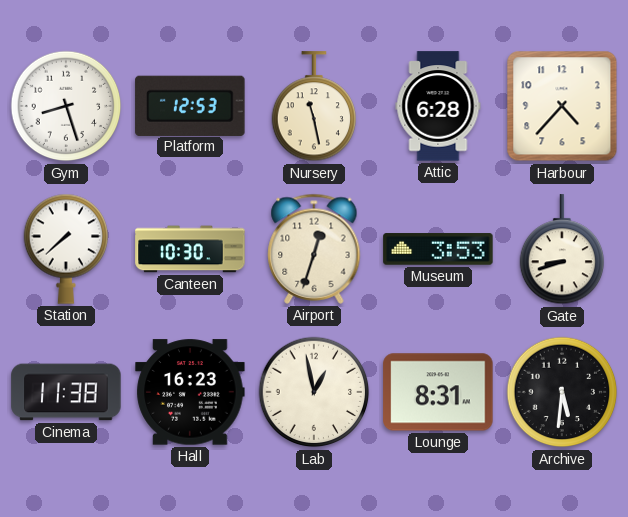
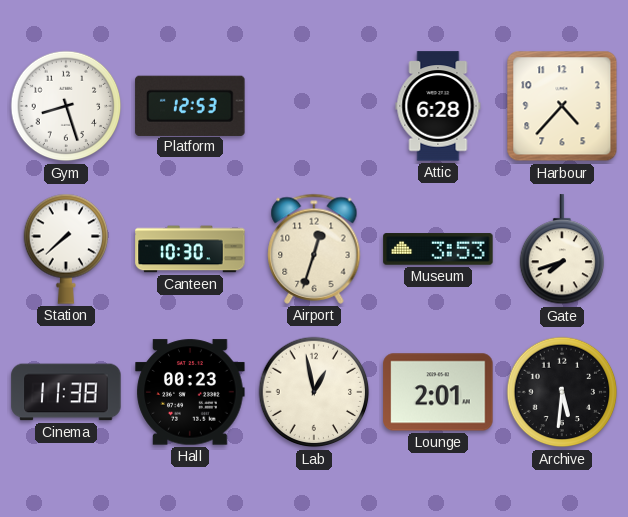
Nursery: 11:28 -> none (313, 107)
Gate: 8:42 -> 7:42 (561, 250)
Hall: 16:23 -> 00:23 (190, 392)
Lounge: 8:31 -> 2:01 (438, 392)
